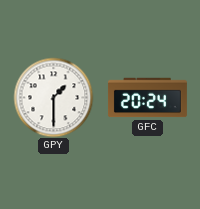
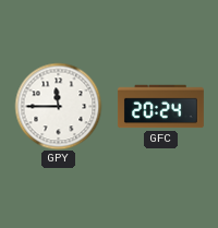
GPY: 1:30 -> 11:45 (58, 106)
